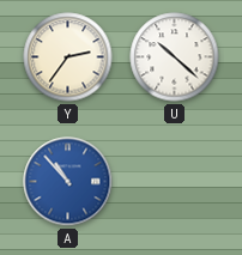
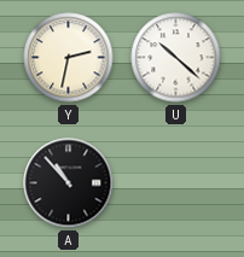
Y: 2:36 -> 2:32 (69, 58)
A dial: blue -> black (69, 183)
